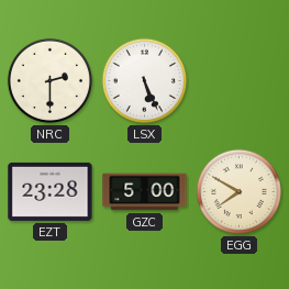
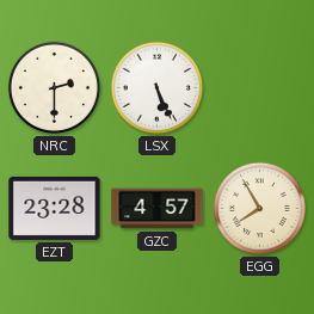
GZC: 5:00 -> 4:57 (158, 209)
EGG: 7:50 -> 7:55 (259, 208)
